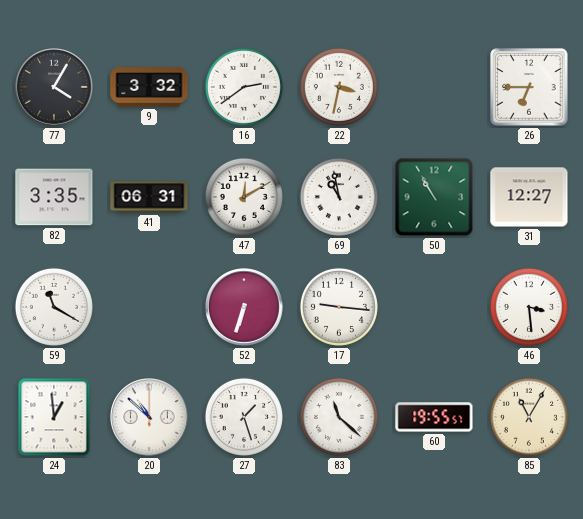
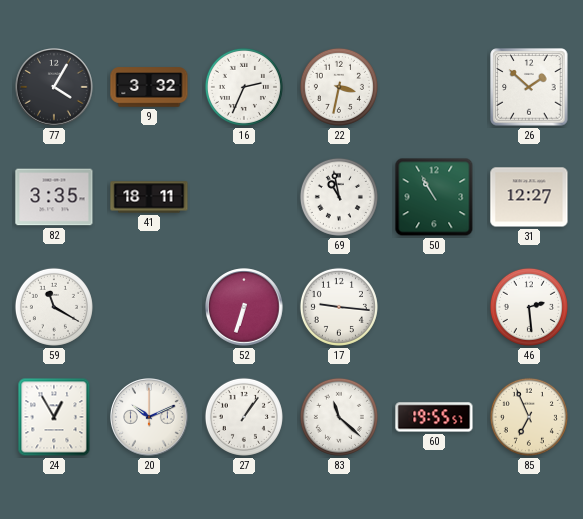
16: 2:39 -> 2:34 (244, 87)
26: 6:45 -> 1:52 (529, 87)
41: 06:31 -> 18:11 (149, 197)
47: 12:10 -> none (244, 197)
46: 3:29 -> 2:29 (529, 307)
24: 12:59 -> 12:55 (54, 417)
20: 10:52 -> 10:11 (149, 417)
27: 1:27 -> 1:06 (244, 417)
85: 11:05 -> 6:56 (529, 417)
